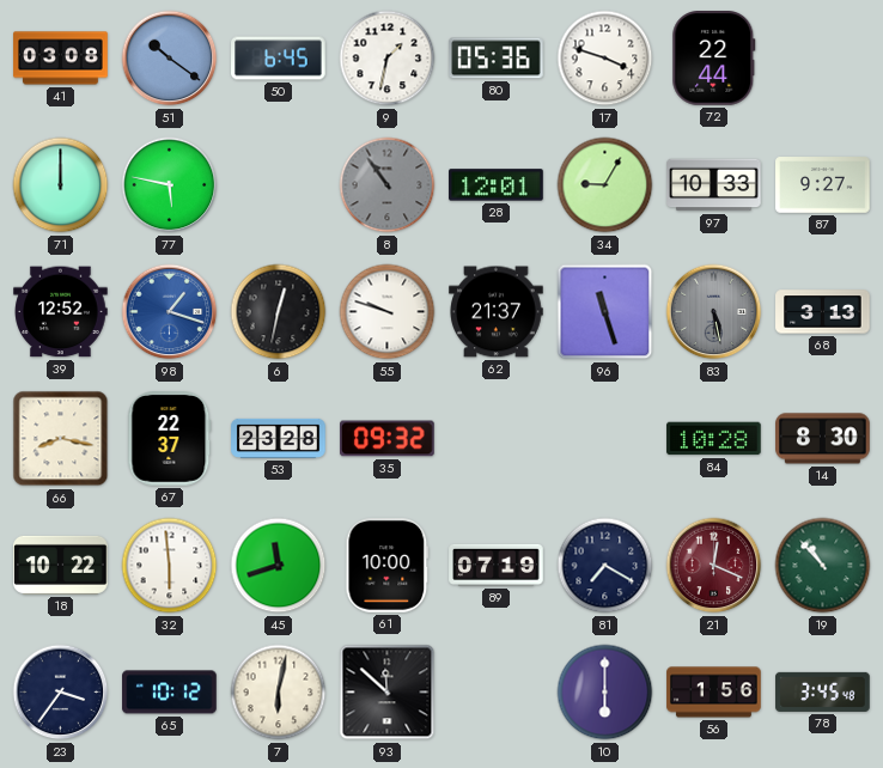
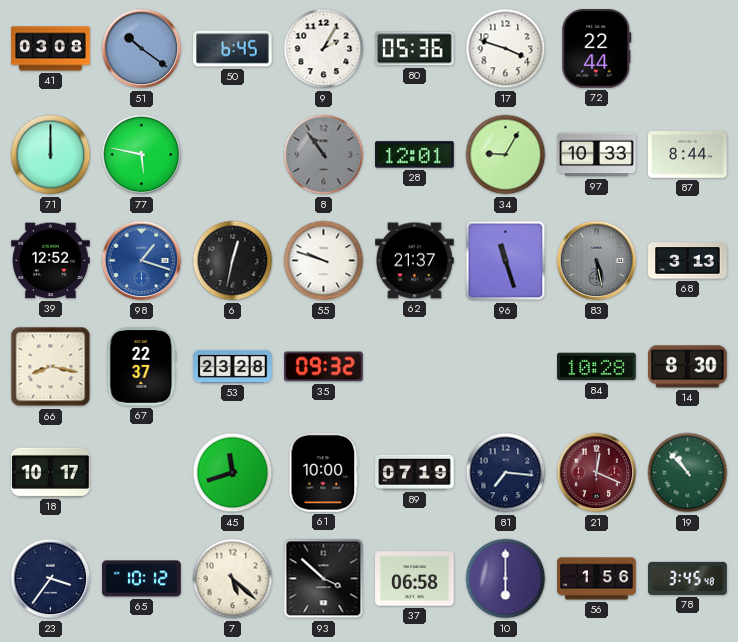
9: 1:32 -> 2:05 (324, 49)
87: 9:27 -> 8:44 (688, 155)
18: 10:22 -> 10:17 (51, 472)
32: 5:59 -> none (170, 566)
81: 7:20 -> 7:16 (506, 473)
7: 6:02 -> 5:22 (233, 579)
93: 11:52 -> 3:52 (324, 579)
37: none -> 06:58 (415, 579)
